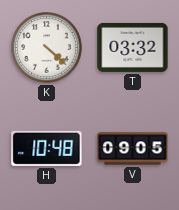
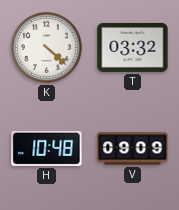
V: 09:05 -> 09:09 (133, 149)
